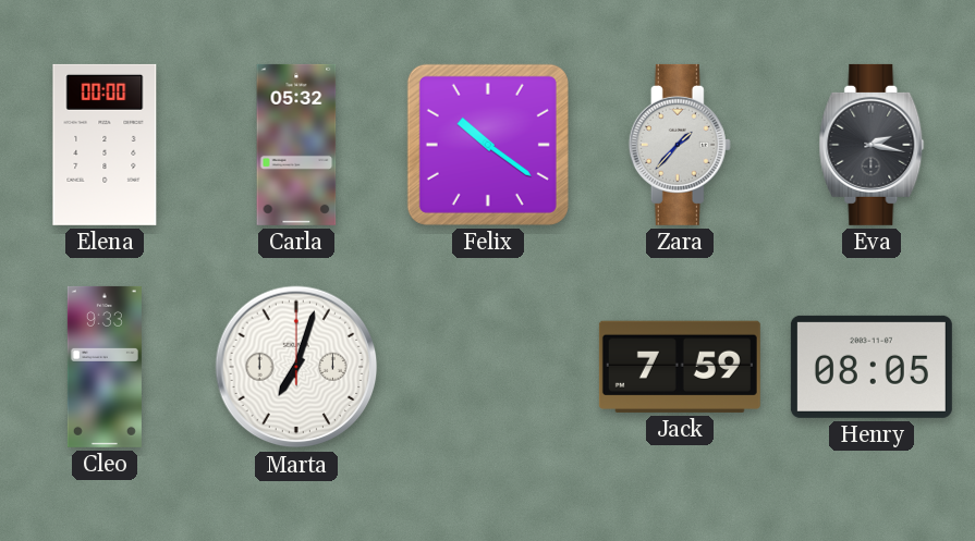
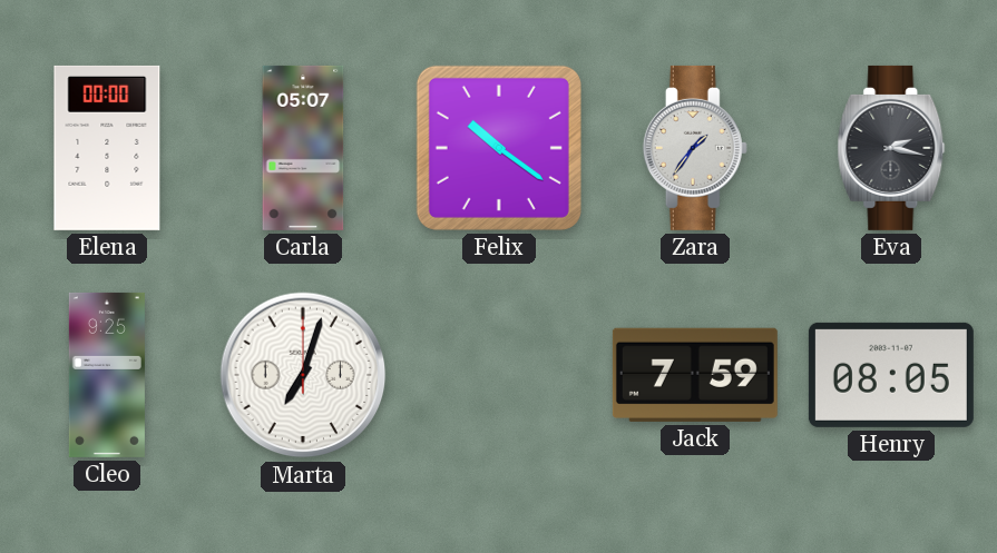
Carla: 05:32 -> 05:07 (303, 148)
Zara: 1:37 -> 1:36 (695, 148)
Cleo: 9:33 -> 9:25 (107, 375)
